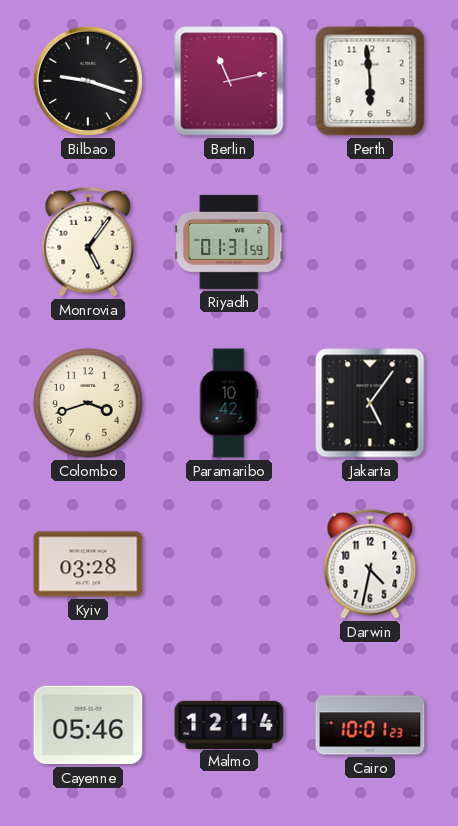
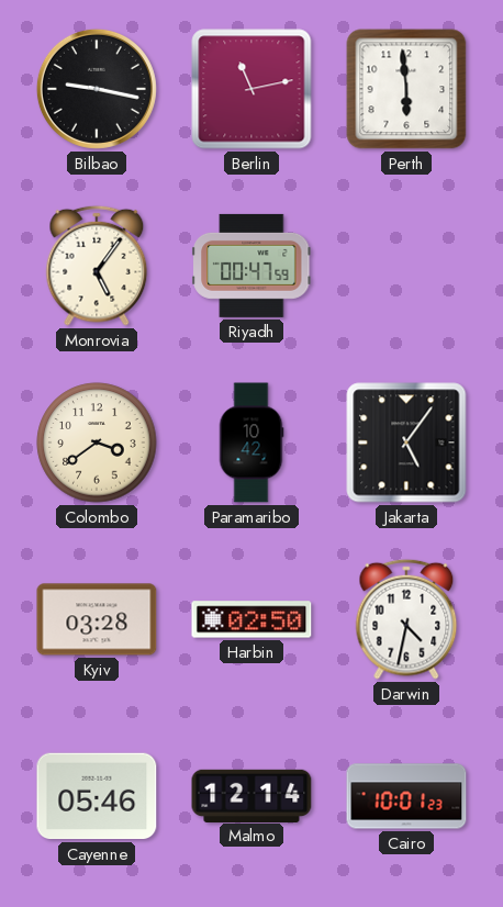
Bilbao: 9:18 -> 9:17 (97, 89)
Riyadh: 01:31 -> 00:47 (253, 266)
Colombo: 3:42 -> 3:39 (97, 443)
Harbin: none -> 02:50 (251, 619)
